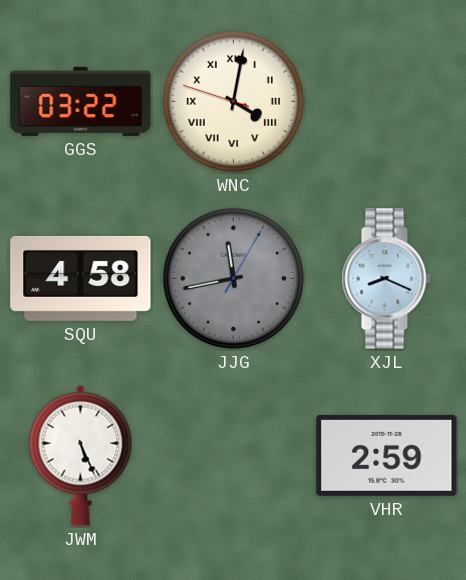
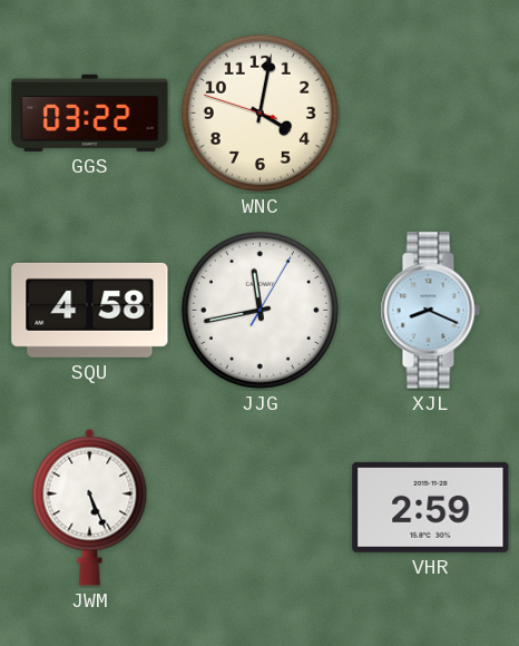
WNC numerals: Roman -> Arabic (259, 112)
JJG dial: grey -> white (259, 310)
